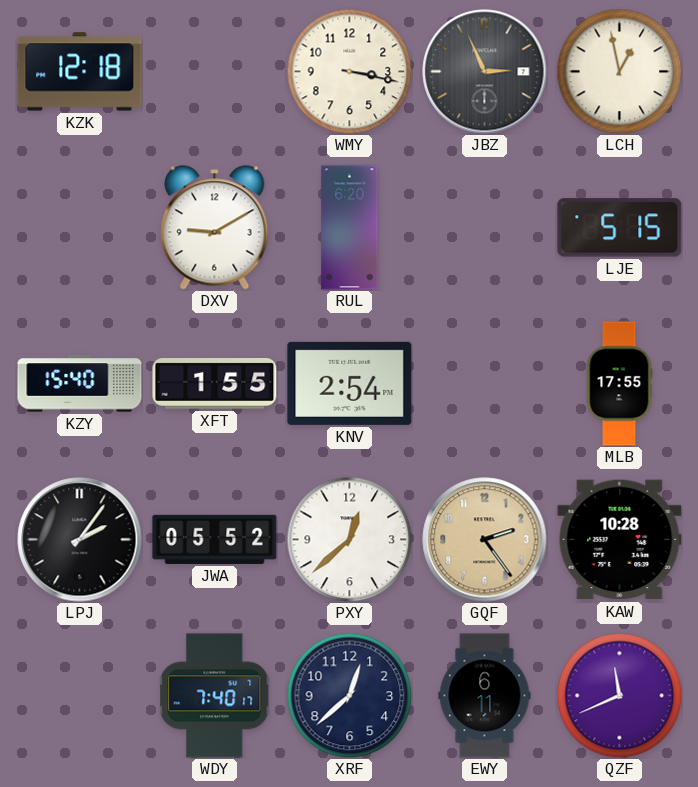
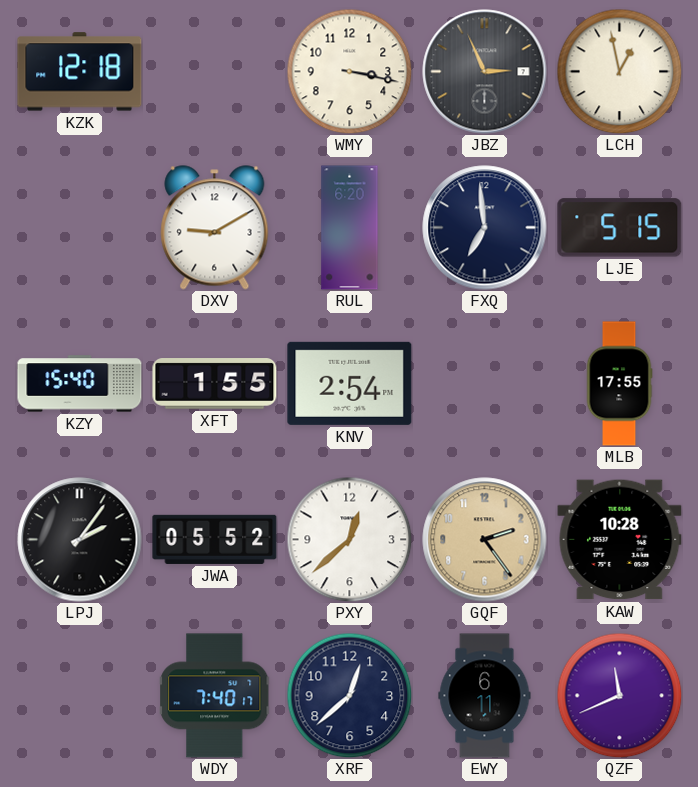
FXQ: none -> 6:59 (485, 228)
